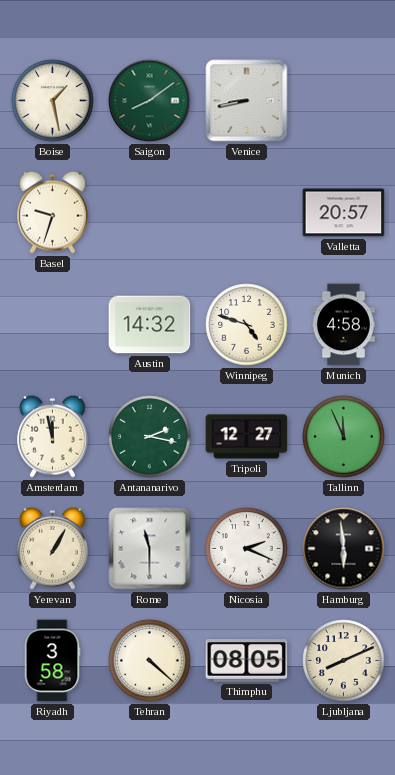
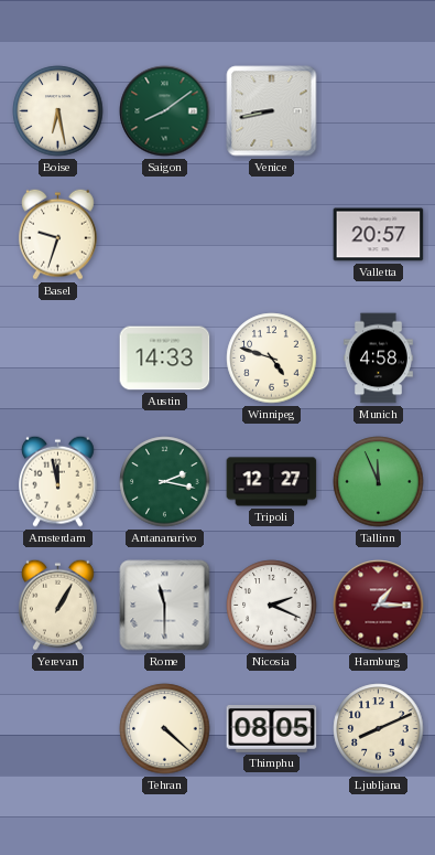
Boise: 1:28 -> 6:28 (58, 111)
Austin: 14:32 -> 14:33 (165, 359)
Hamburg: 5:59 -> 1:15 (379, 606)
Hamburg dial: black -> burgundy (379, 606)
Riyadh: 3:58 -> none (52, 661)
